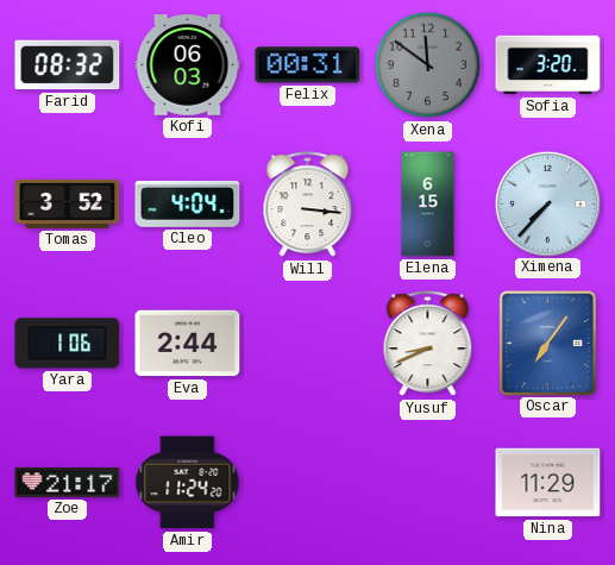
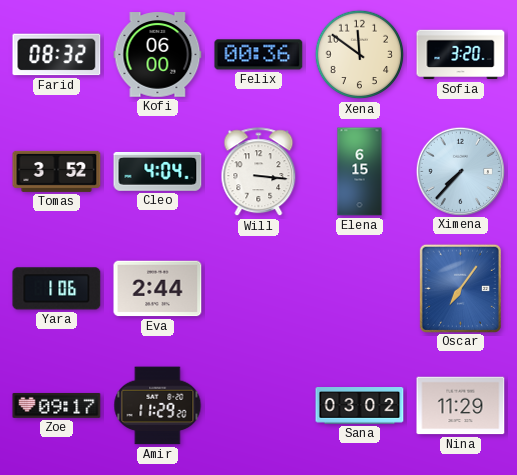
Kofi: 06:03 -> 06:00 (158, 55)
Felix: 00:31 -> 00:36 (259, 55)
Xena dial: grey -> cream (360, 55)
Yusuf: 8:41 -> none (428, 344)
Zoe: 21:17 -> 09:17 (57, 405)
Amir: 11:24 -> 11:29 (158, 406)
Sana: none -> 03:02 (360, 406)
